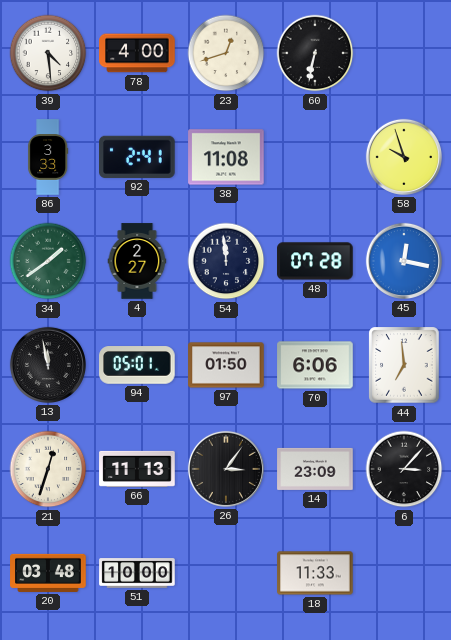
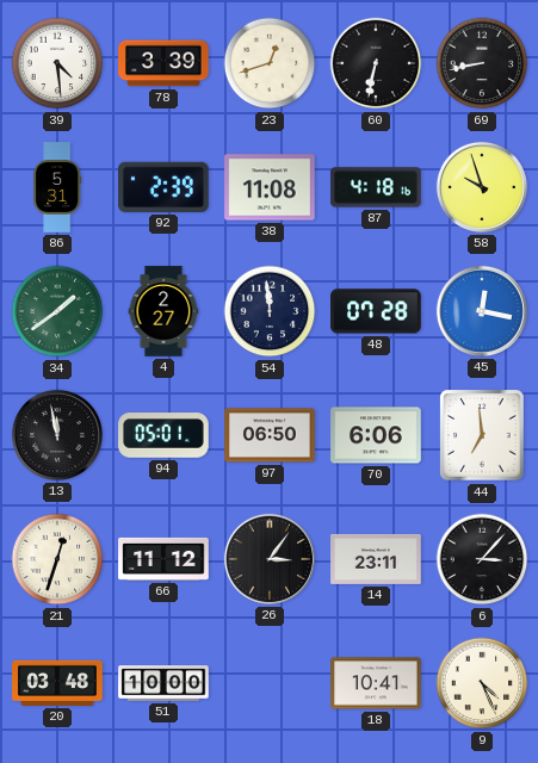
78: 4:00 -> 3:39 (163, 63)
69: none -> 8:43 (482, 63)
86: 3:33 -> 5:31 (57, 187)
92: 2:41 -> 2:39 (163, 187)
87: none -> 4:18 (376, 187)
97: 01:50 -> 06:50 (270, 435)
66: 11:13 -> 11:12 (163, 559)
14: 23:09 -> 23:11 (376, 559)
18: 11:33 -> 10:41 (376, 683)
9: none -> 4:26 (482, 683)
